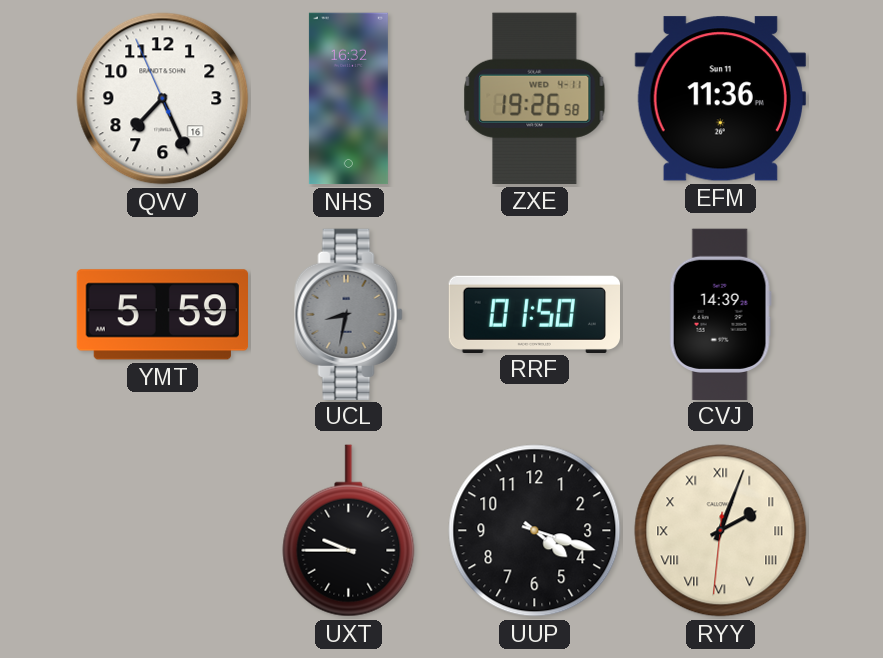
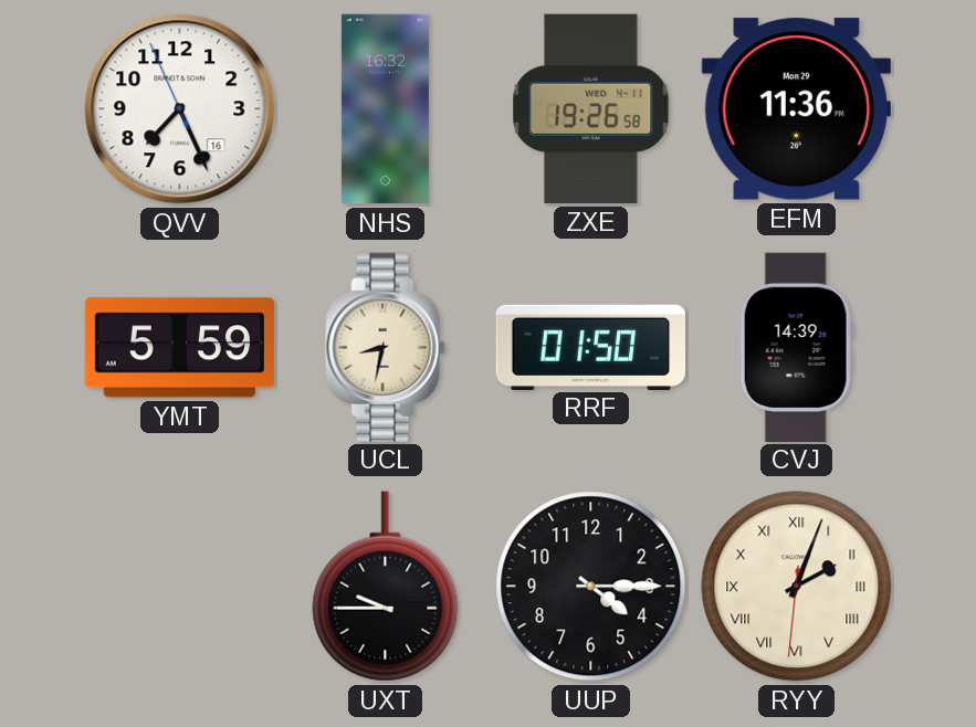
EFM date: Sun 11 -> Mon 29 (796, 109)
UCL dial: grey -> cream (386, 347)
UUP: 4:18 -> 4:15 (591, 587)
